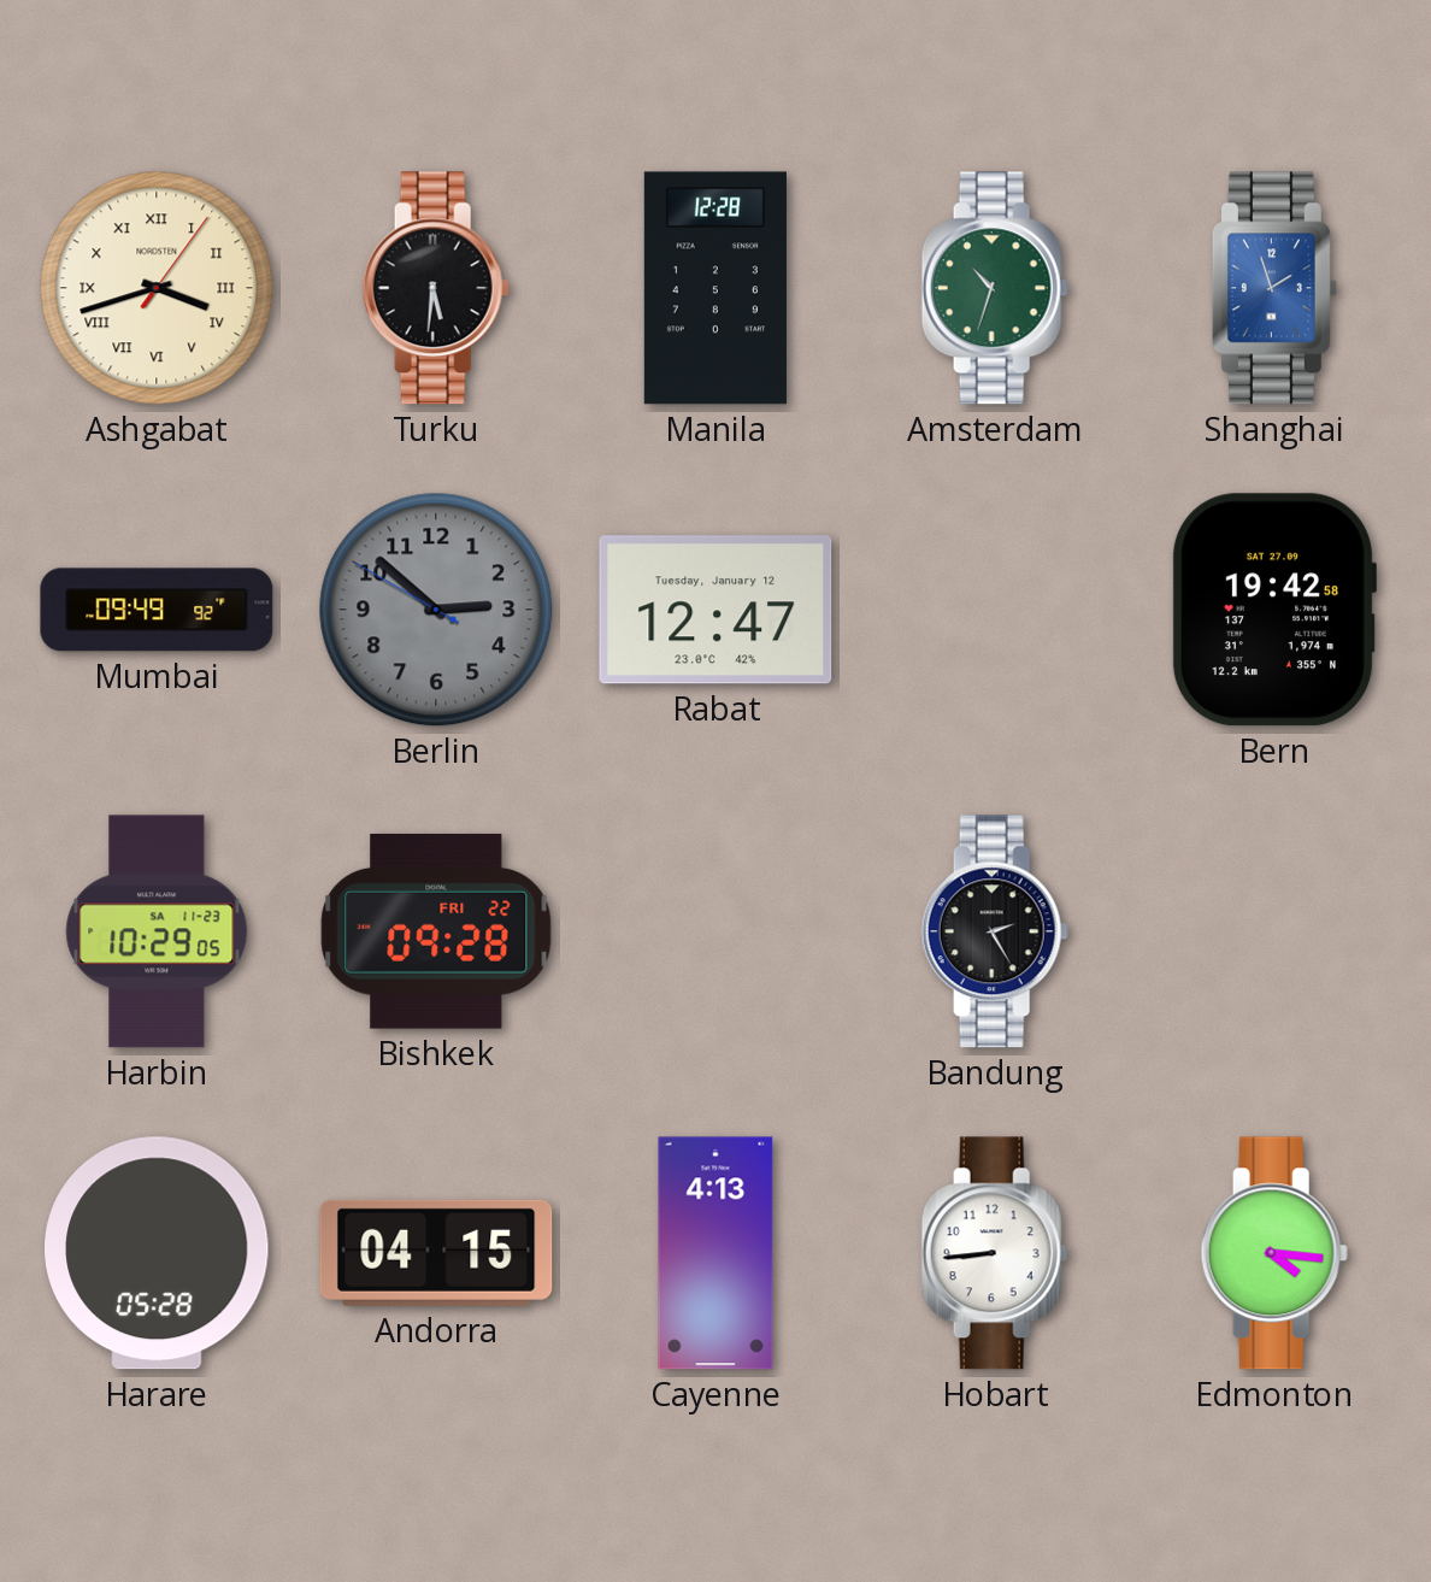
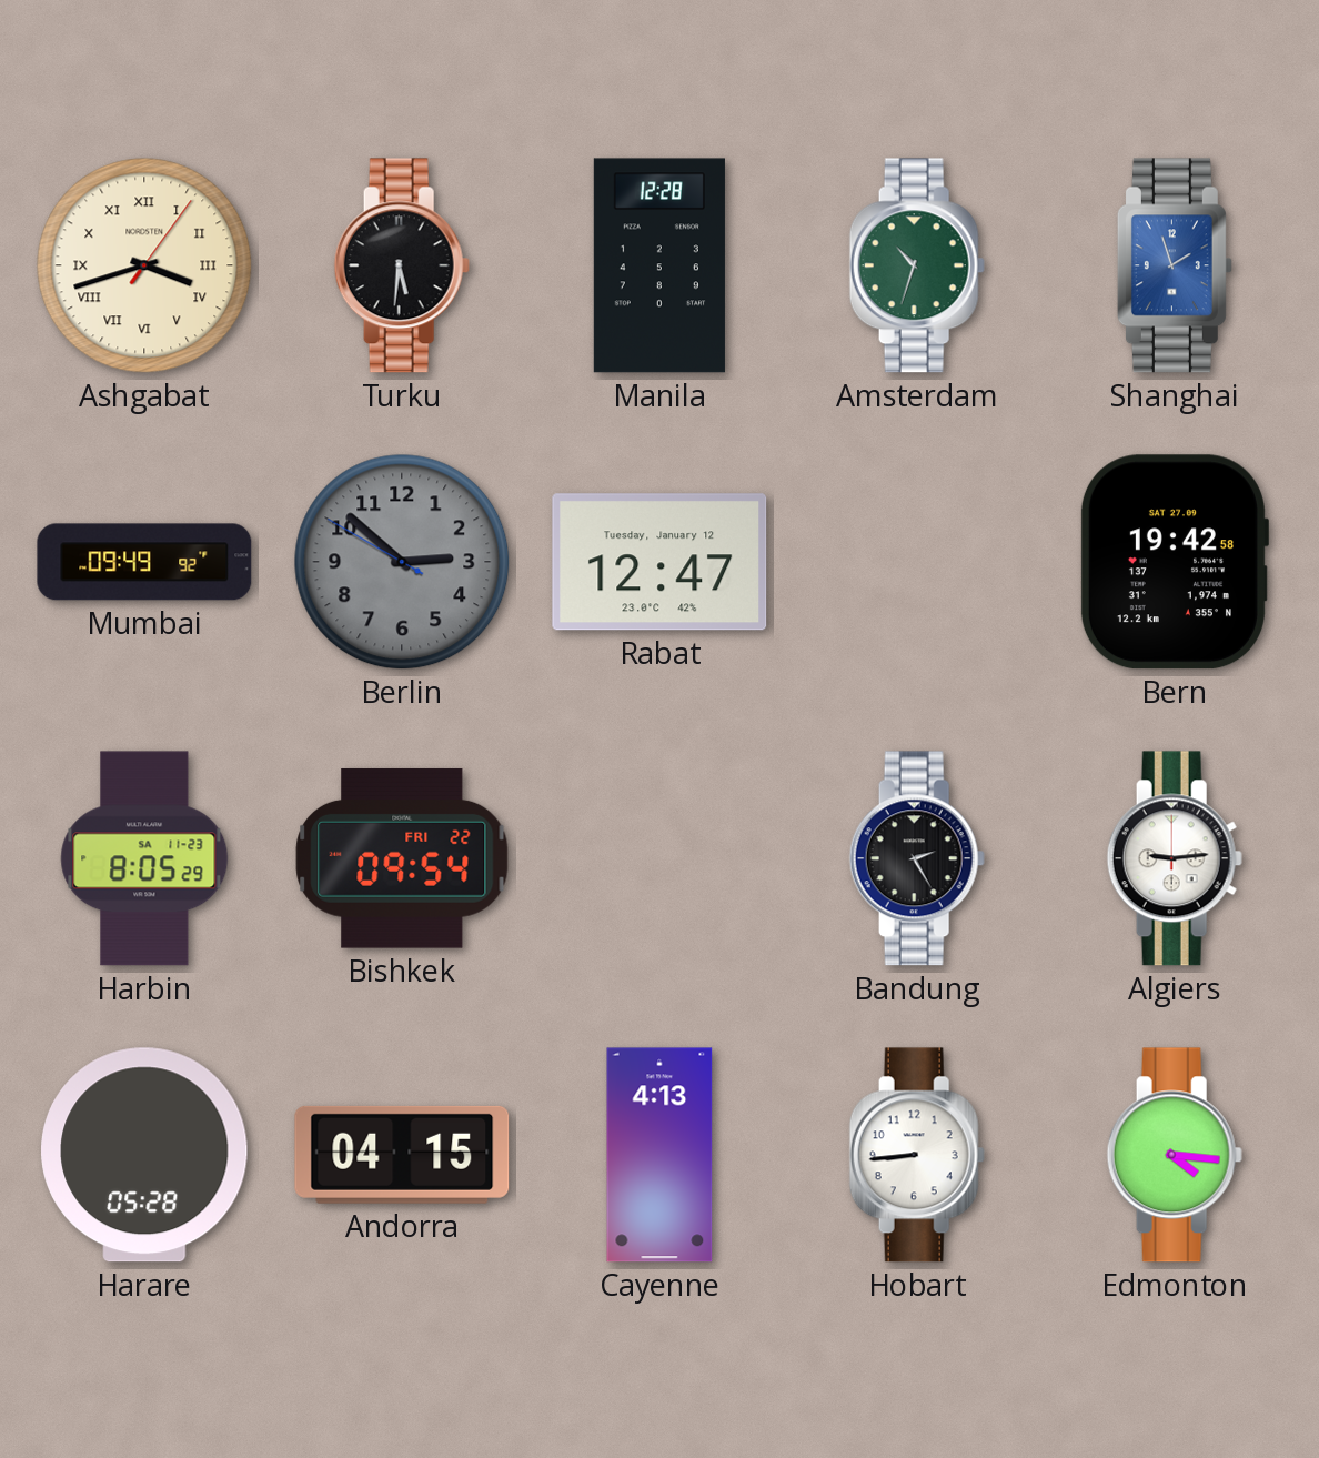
Harbin: 10:29 -> 8:05 (144, 858)
Bishkek: 09:28 -> 09:54 (402, 858)
Algiers: none -> 9:14 (1175, 858)
